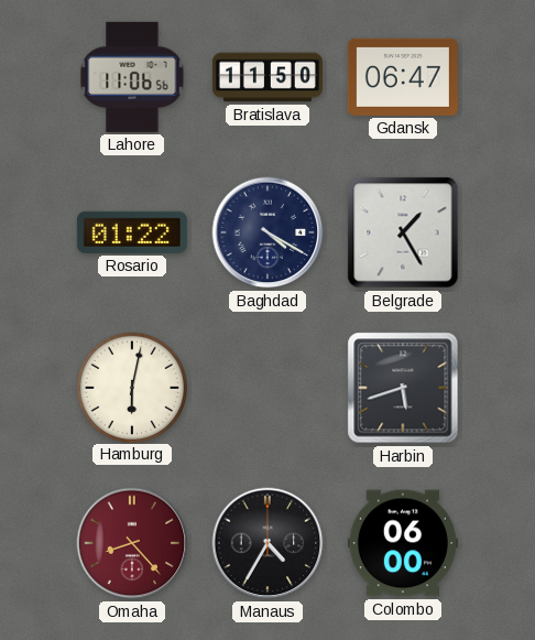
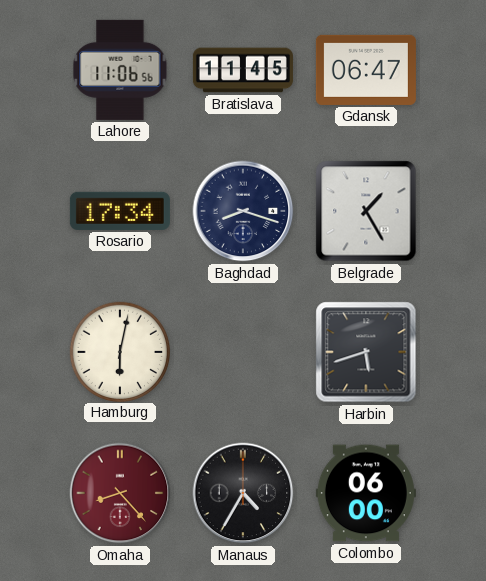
Bratislava: 11:50 -> 11:45 (243, 70)
Rosario: 01:22 -> 17:34 (120, 211)
Baghdad: 4:20 -> 8:18 (243, 211)
